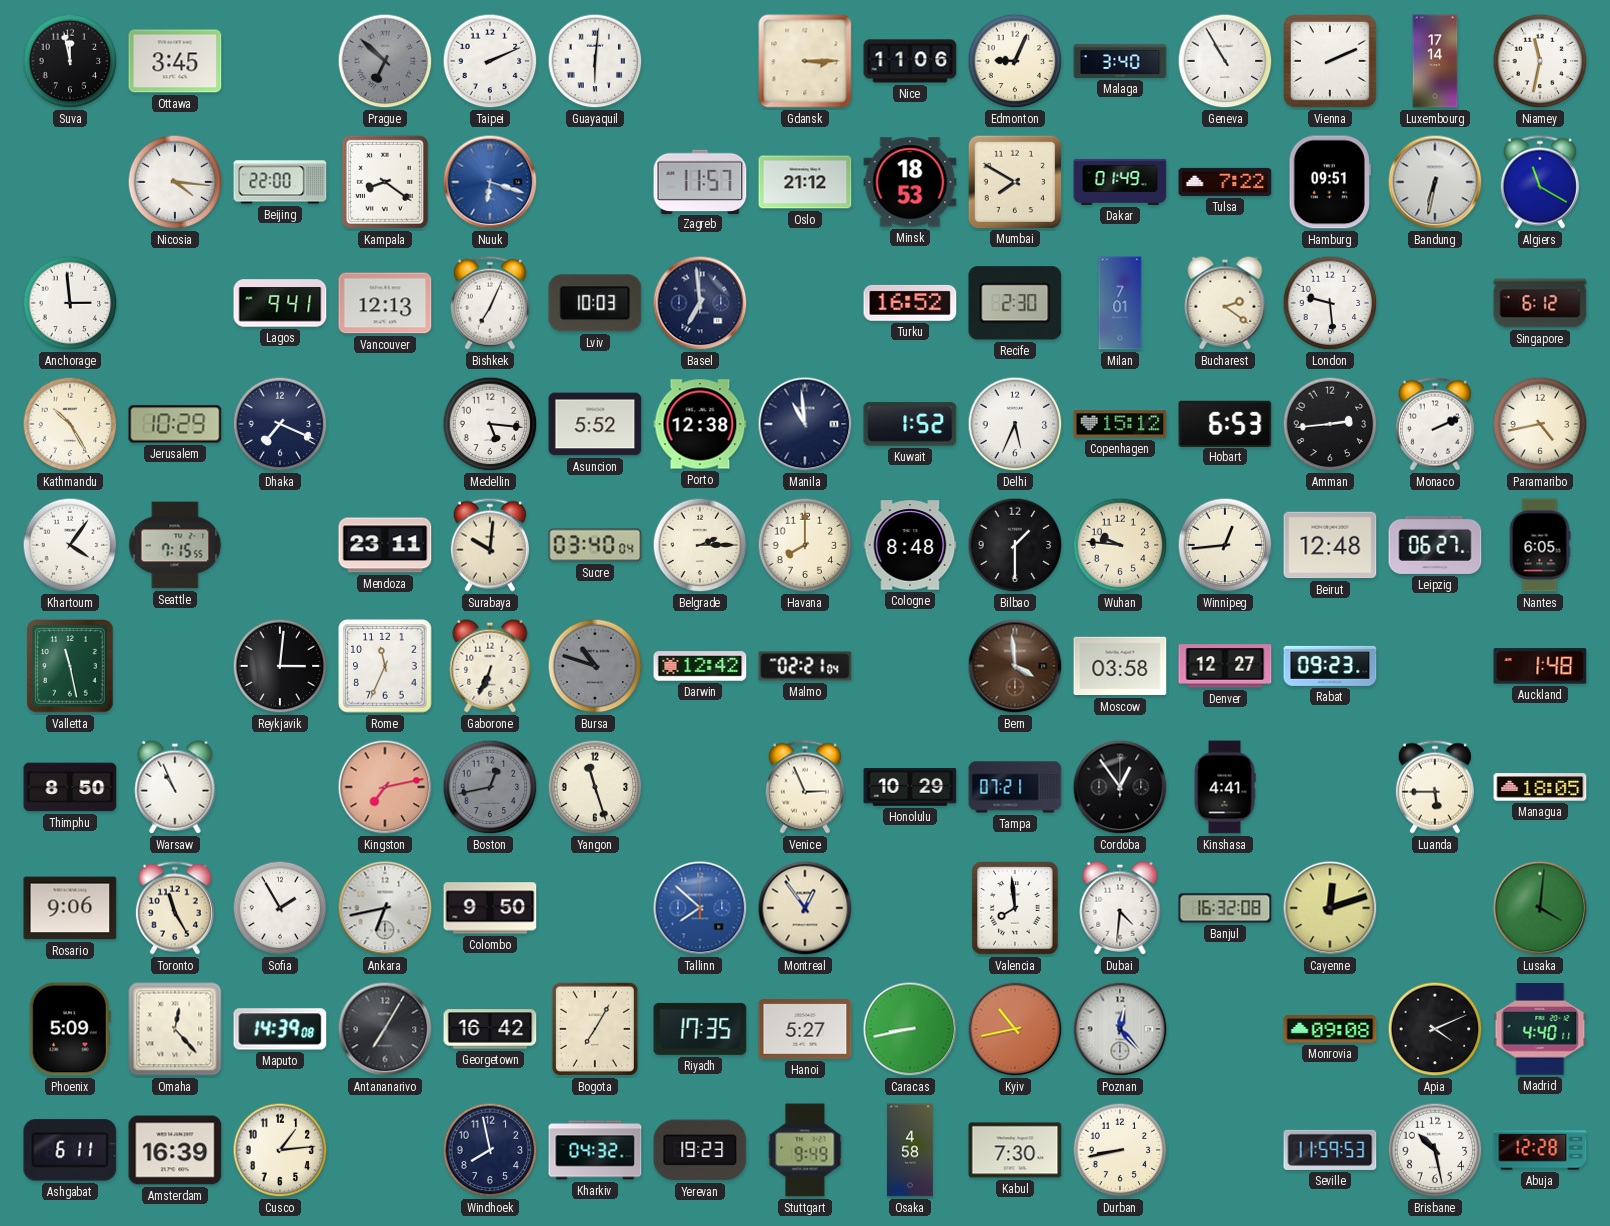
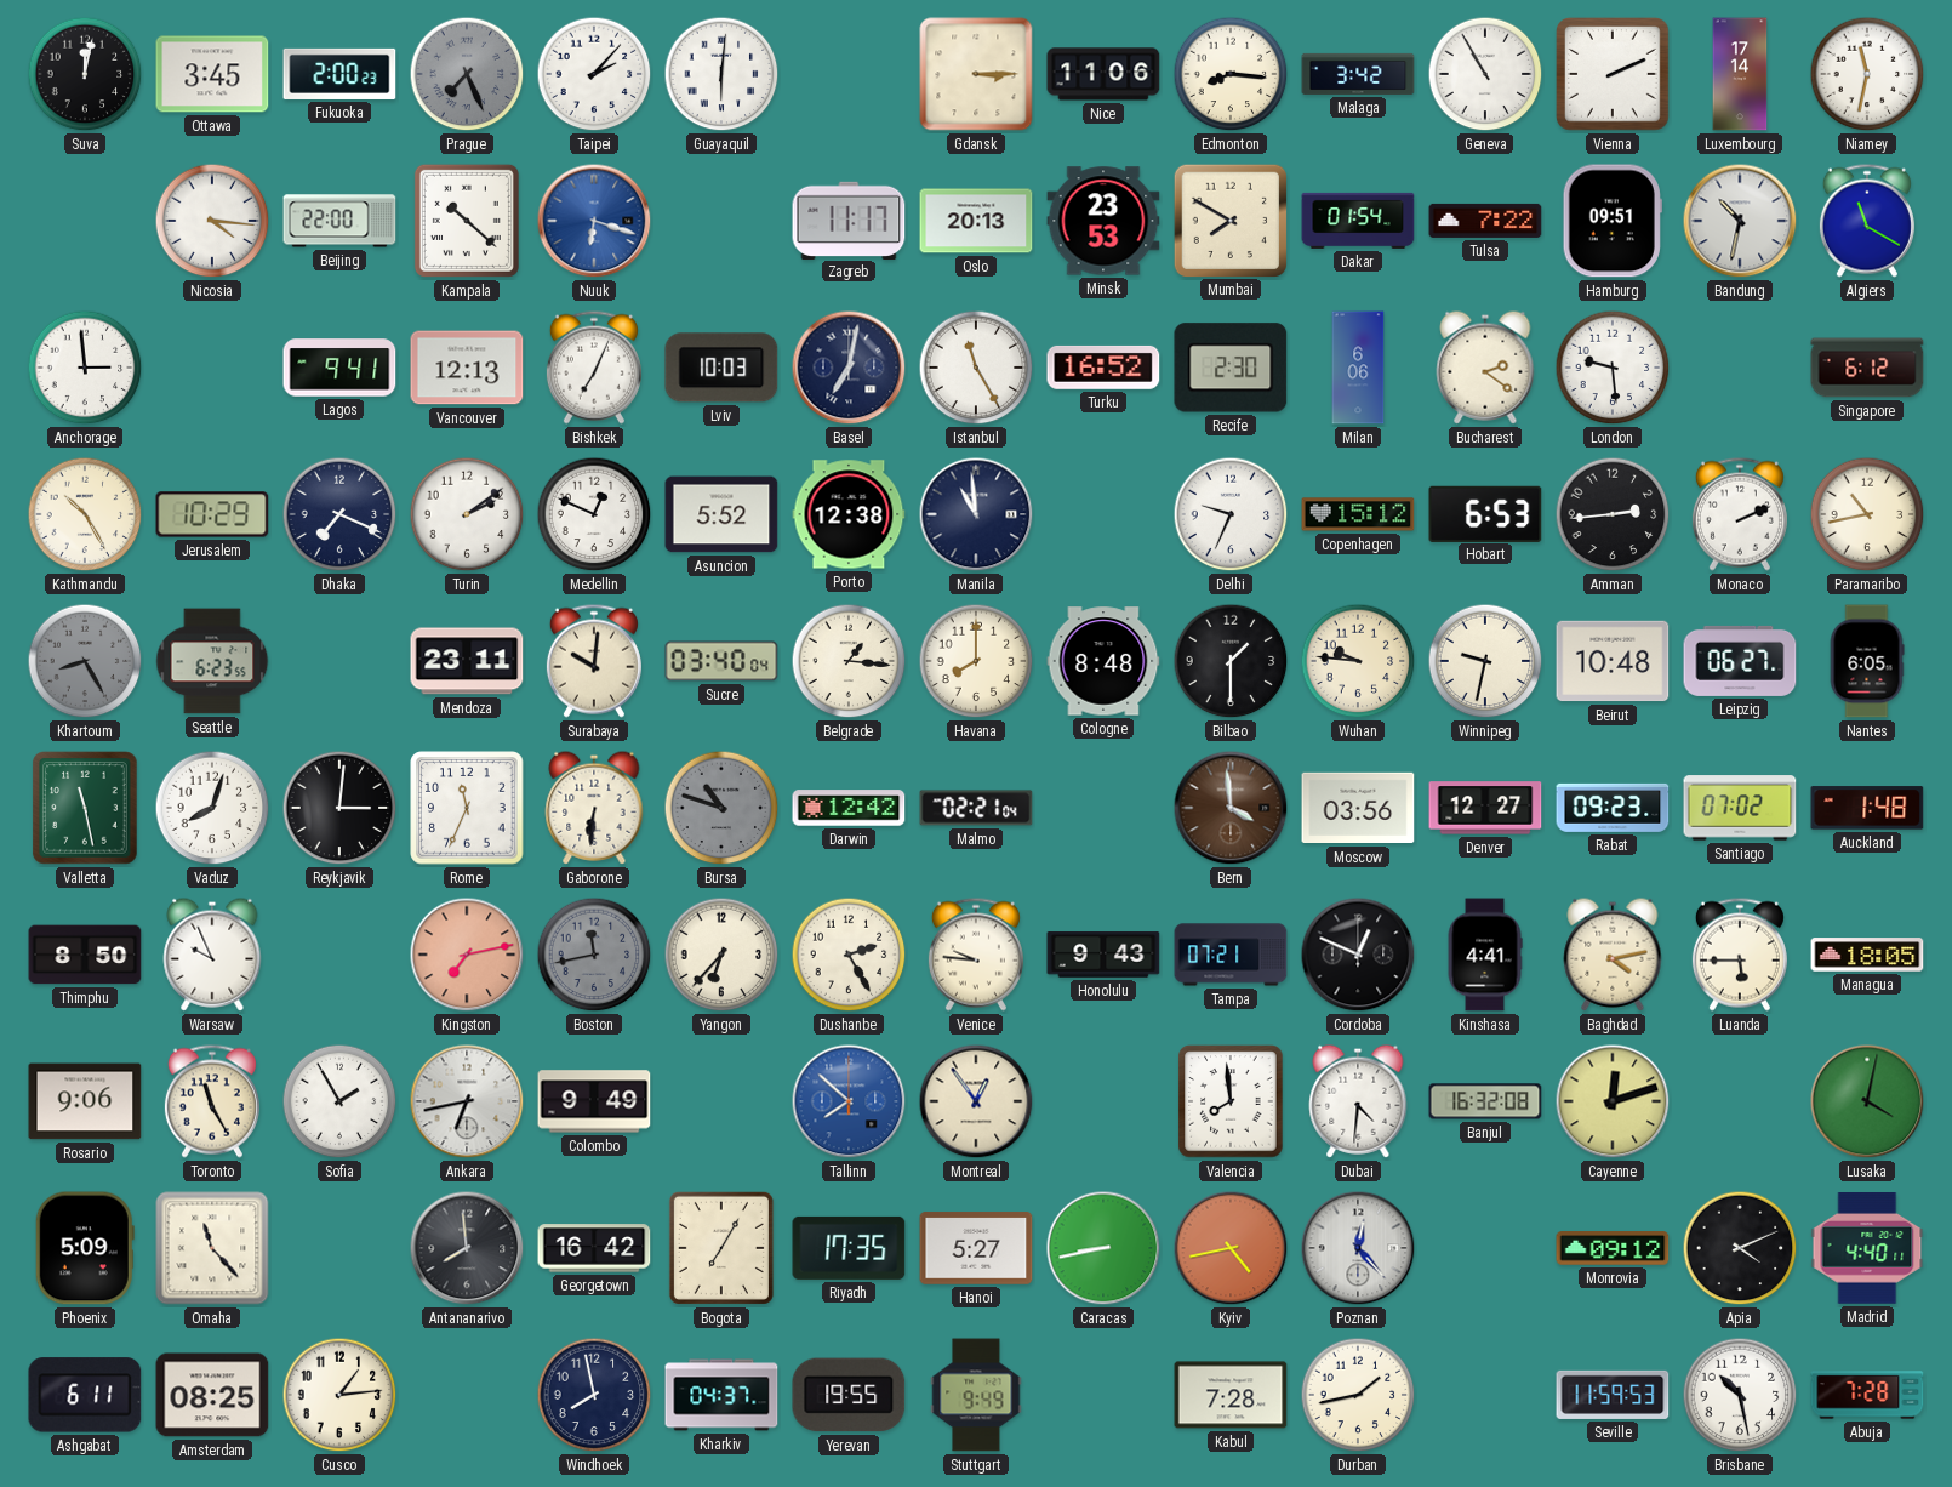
Suva: 11:58 -> 12:02 (85, 74)
Fukuoka: none -> 2:00 (339, 74)
Prague: 6:52 -> 7:26 (467, 74)
Taipei: 2:11 -> 2:07 (594, 74)
Edmonton: 9:04 -> 8:16 (1231, 74)
Malaga: 3:40 -> 3:42 (1358, 74)
Kampala: 8:21 -> 10:22 (467, 221)
Zagreb: 11:57 -> 11:17 (849, 220)
Oslo: 21:12 -> 20:13 (976, 221)
Minsk: 18:53 -> 23:53 (1103, 221)
Dakar: 01:49 -> 01:54 (1358, 221)
Bandung: 6:32 -> 10:32 (1740, 221)
Basel: 6:59 -> 7:02 (849, 368)
Istanbul: none -> 11:25 (976, 368)
Milan: 7:01 -> 6:06 (1358, 368)
Turin: none -> 2:09 (467, 514)
Medellin: 5:16 -> 12:49 (594, 514)
Kuwait: 1:52 -> none (910, 424)
Delhi: 5:34 -> 9:34 (1231, 514)
Paramaribo: 4:43 -> 10:43 (1867, 514)
Khartoum: 4:06 -> 8:25 (85, 661)
Khartoum dial: white -> grey (85, 661)
Seattle: 7:15 -> 6:23 (212, 661)
Belgrade: 2:15 -> 1:16 (849, 661)
Winnipeg: 12:44 -> 9:32 (1485, 661)
Beirut: 12:48 -> 10:48 (1613, 661)
Vaduz: none -> 8:03 (212, 808)
Gaborone: 6:34 -> 6:31 (594, 808)
Moscow: 03:58 -> 03:56 (1358, 808)
Santiago: none -> 07:02 (1740, 808)
Warsaw: 10:56 -> 9:56 (212, 955)
Boston: 12:43 -> 11:43 (594, 955)
Yangon: 11:27 -> 6:37 (721, 955)
Dushanbe: none -> 2:25 (849, 955)
Venice: 2:56 -> 9:46 (976, 955)
Honolulu: 10:29 -> 9:43 (1103, 955)
Cordoba: 12:54 -> 12:49 (1358, 955)
Baghdad: none -> 4:13 (1613, 955)
Colombo: 9:50 -> 9:49 (594, 1101)
Lusaka: 4:01 -> 4:02 (1867, 1101)
Omaha: 12:23 -> 11:23 (212, 1248)
Maputo: 14:39 -> none (280, 1029)
Antananarivo: 7:05 -> 7:59 (467, 1248)
Kyiv: 10:43 -> 4:43 (1231, 1248)
Monrovia: 09:08 -> 09:12 (1613, 1248)
Amsterdam: 16:39 -> 08:25 (212, 1395)
Kharkiv: 04:32 -> 04:37 (721, 1395)
Yerevan: 19:23 -> 19:55 (849, 1395)
Osaka: 4:58 -> none (910, 1150)
Kabul: 7:30 -> 7:28 (1231, 1395)
Durban: 8:43 -> 1:43 (1358, 1395)
Abuja: 12:28 -> 7:28 (1867, 1395)
